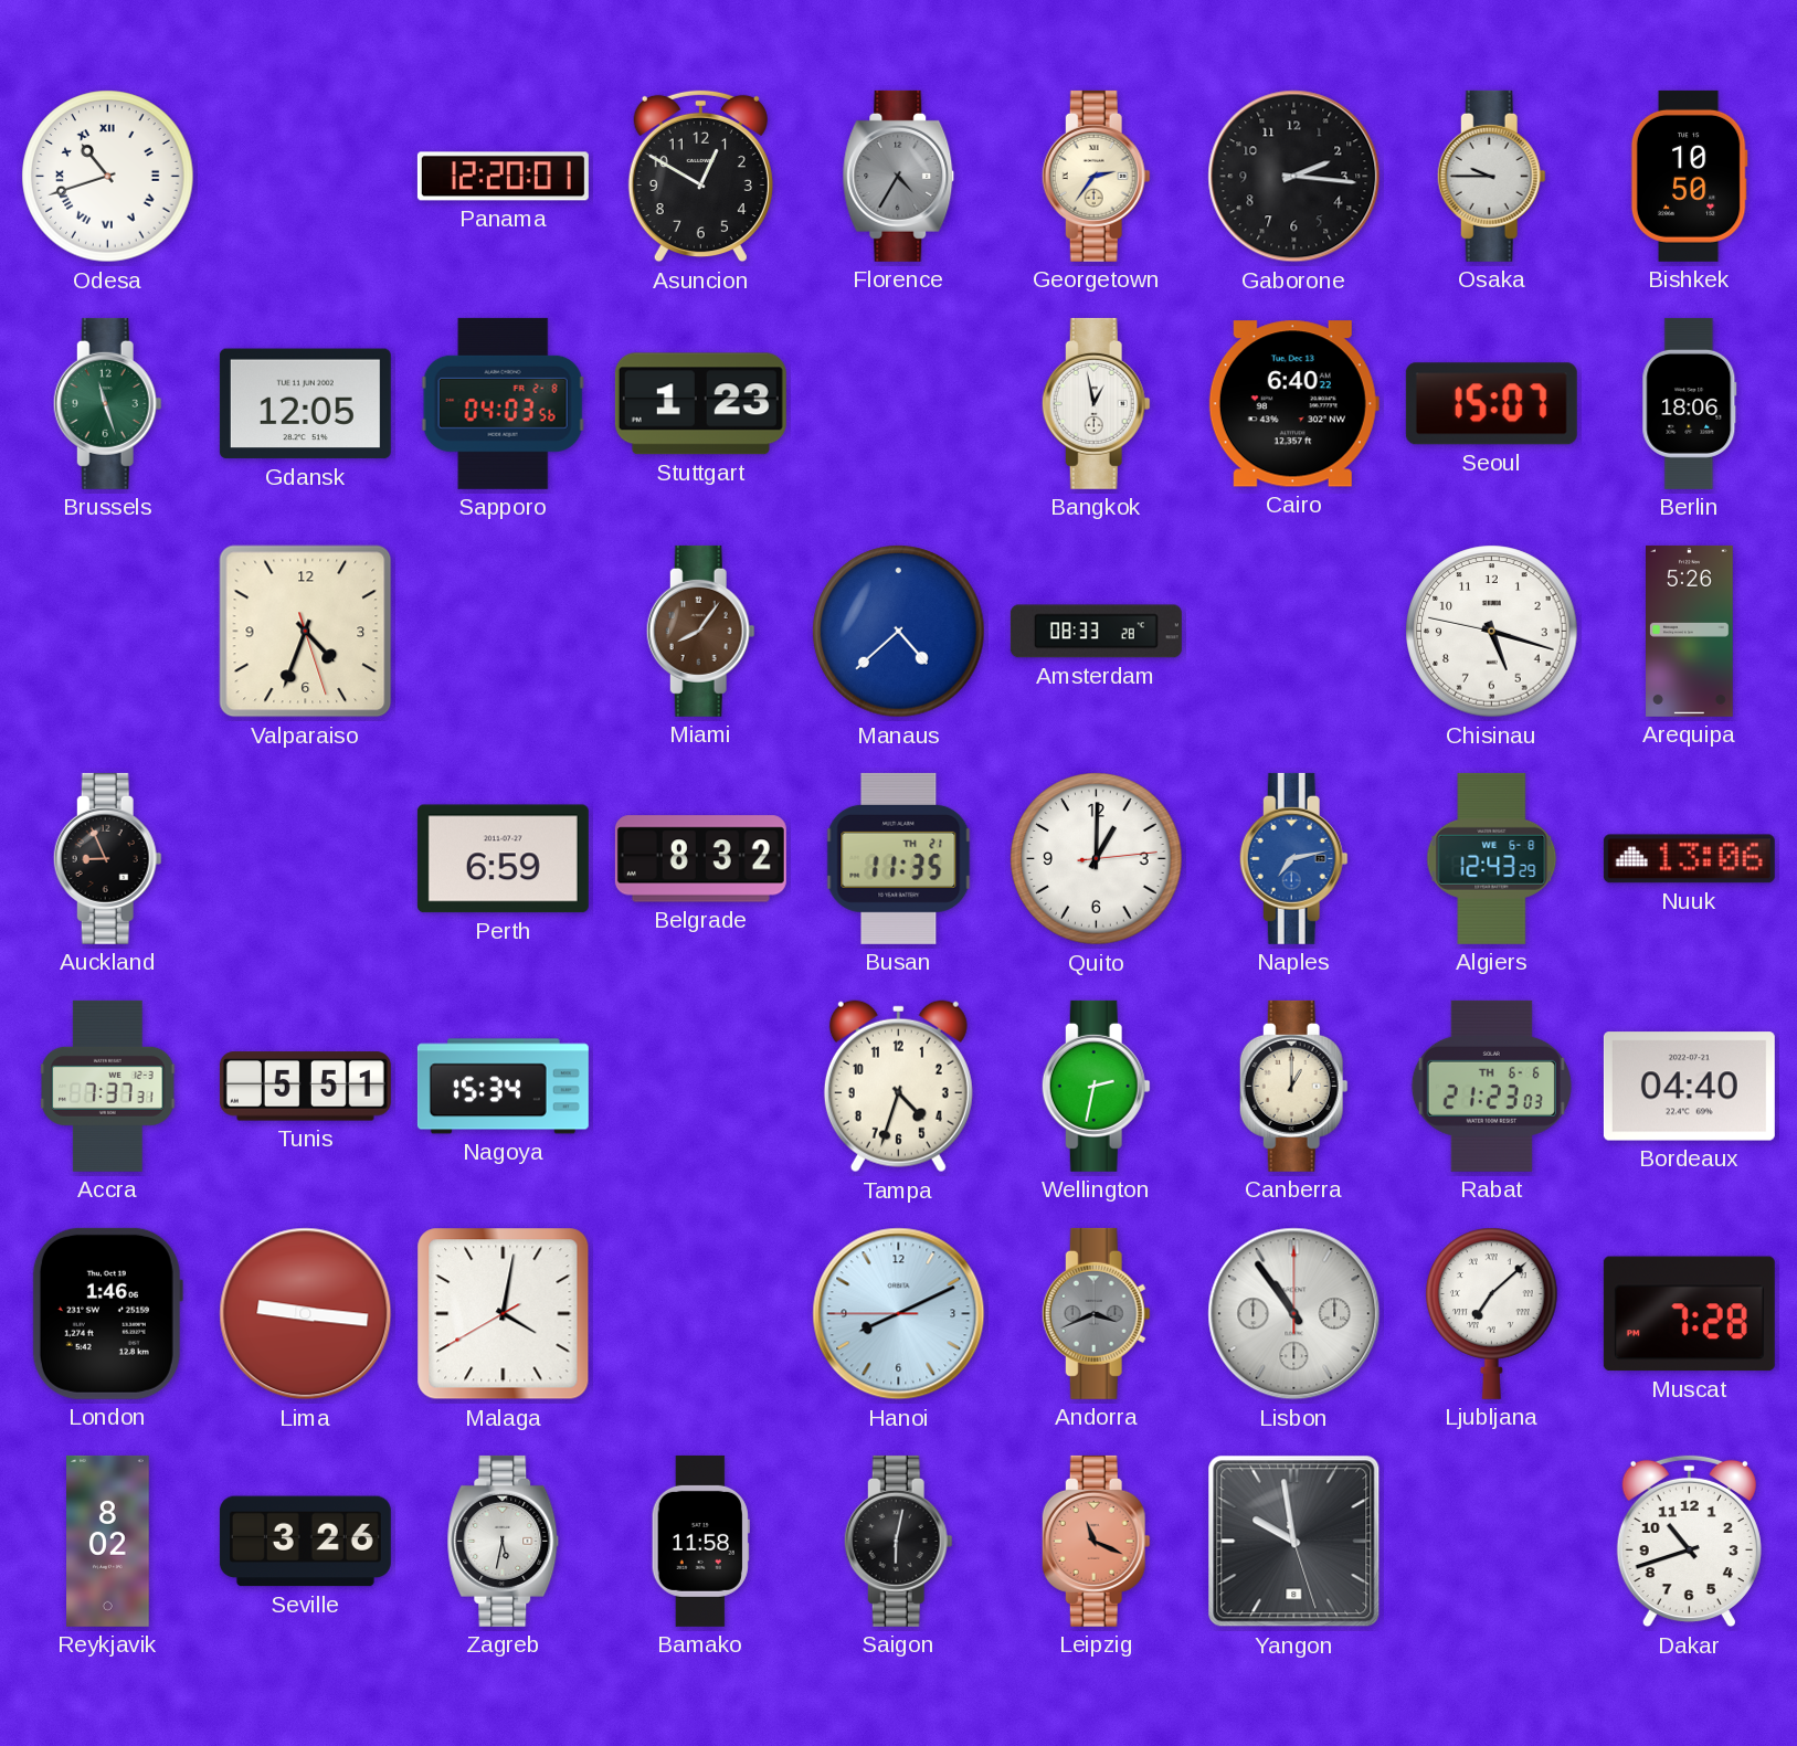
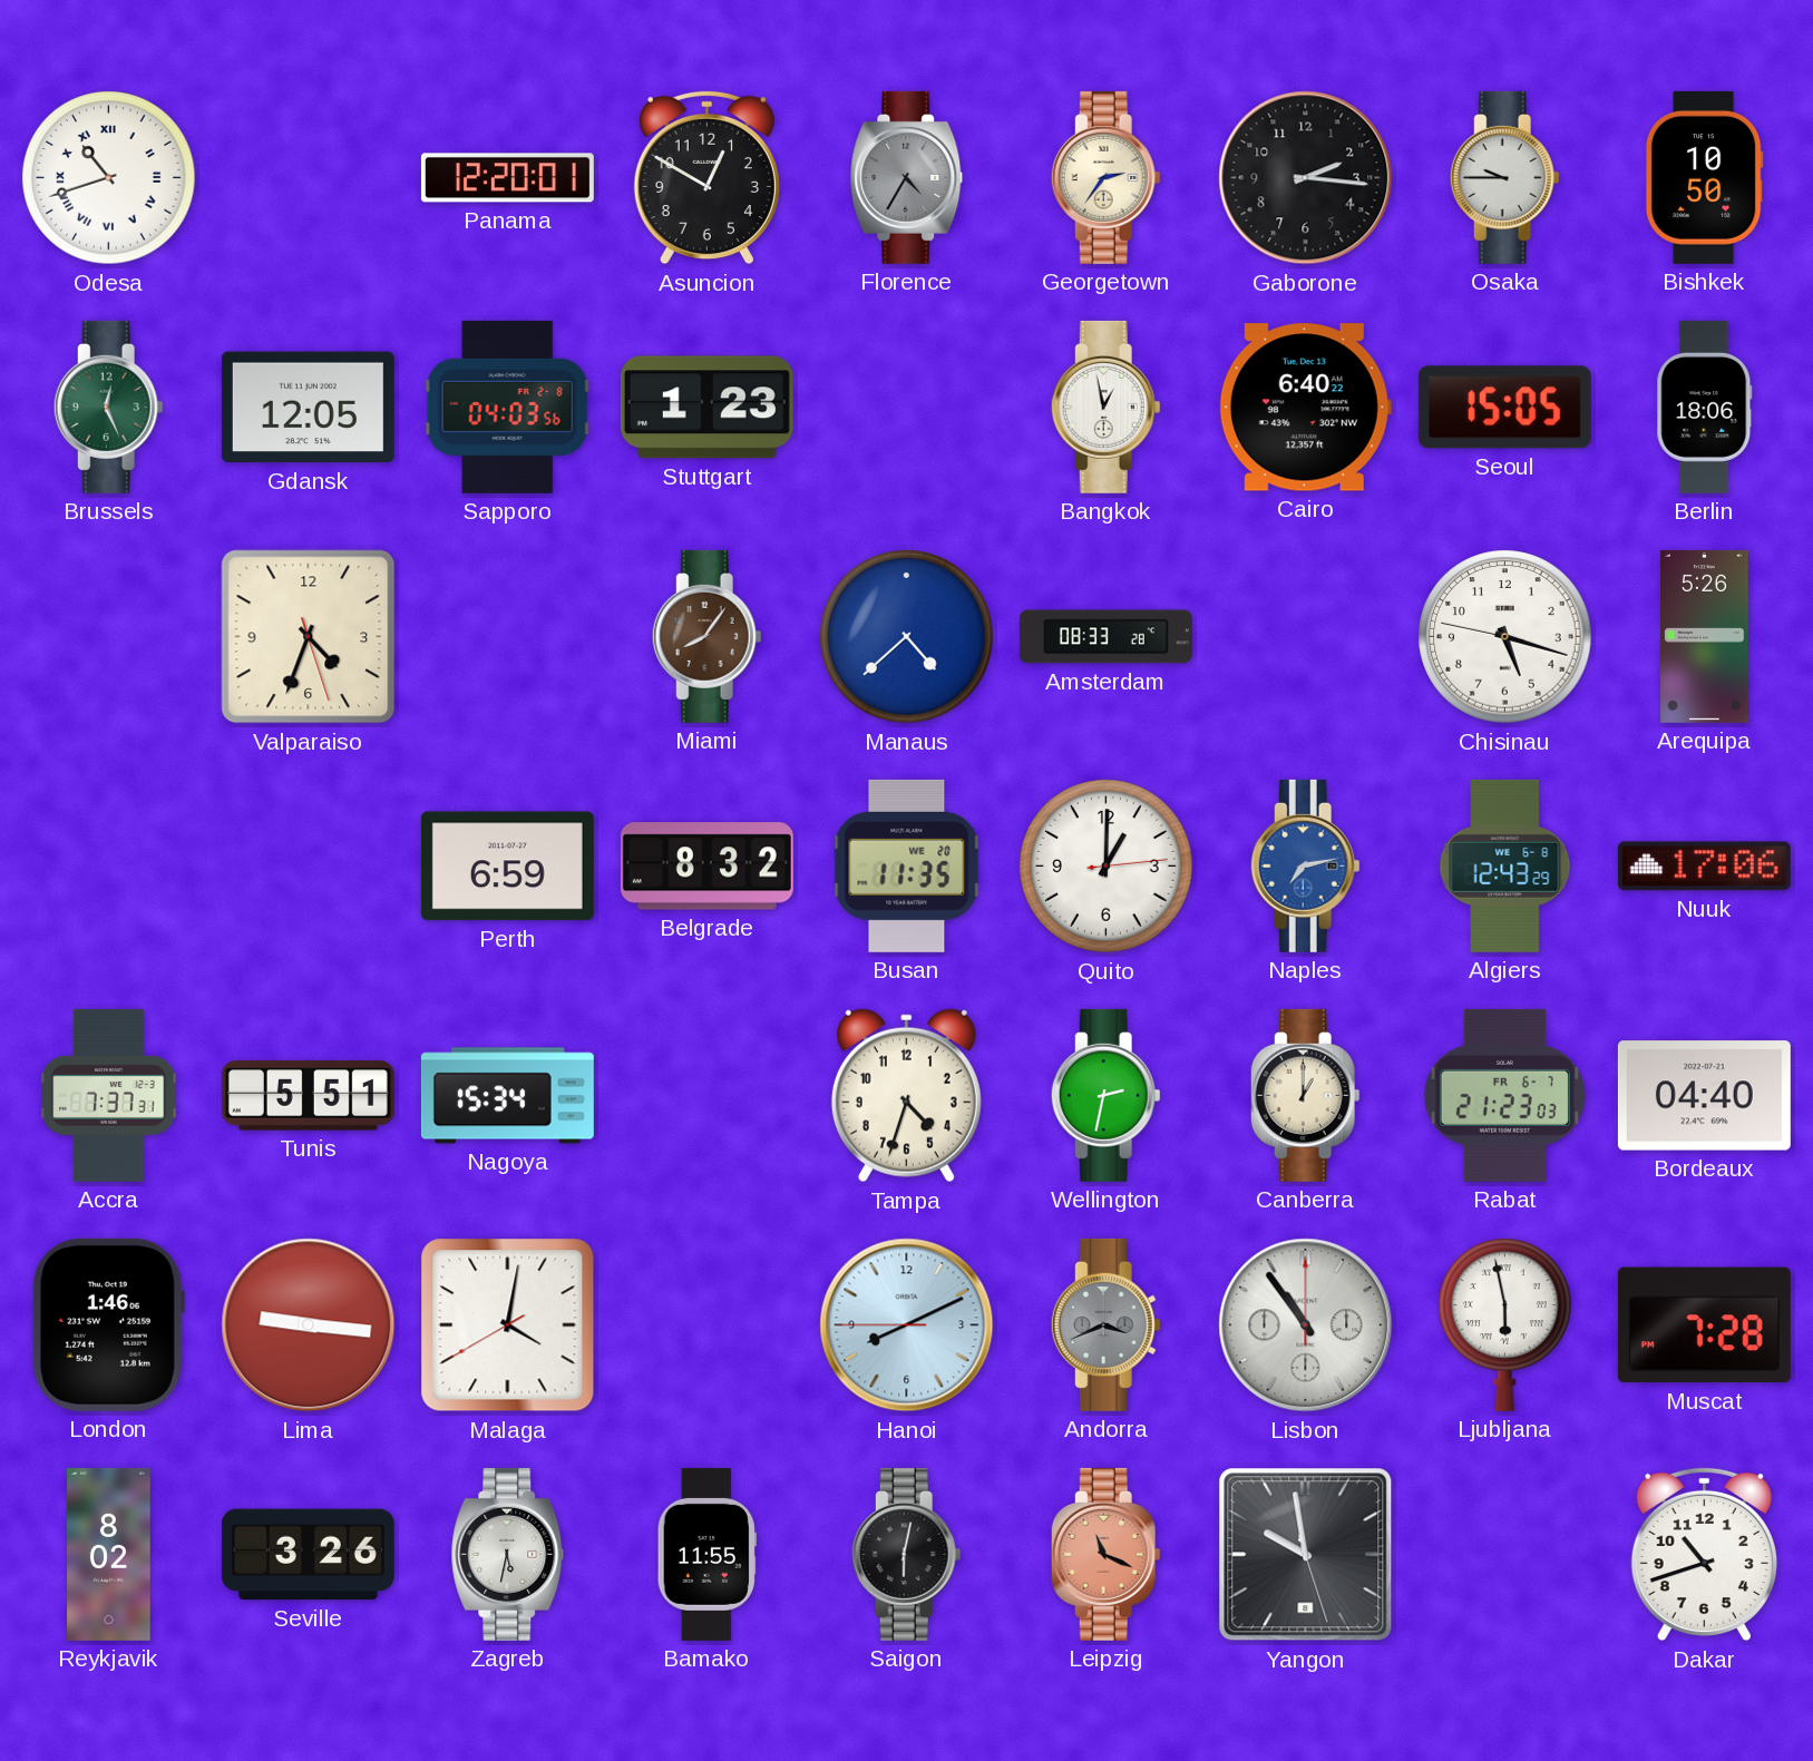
Brussels: 11:27 -> 12:26 (108, 407)
Seoul: 15:07 -> 15:05 (1504, 408)
Auckland: 8:56 -> none (107, 858)
Busan date: TH 21 -> WE 20 (907, 865)
Nuuk: 13:06 -> 17:06 (1704, 867)
Rabat date: TH 6-6 -> FR 6-7 (1504, 1095)
Ljubljana: 7:08 -> 5:58 (1505, 1324)
Bamako: 11:58 -> 11:55 (706, 1554)
